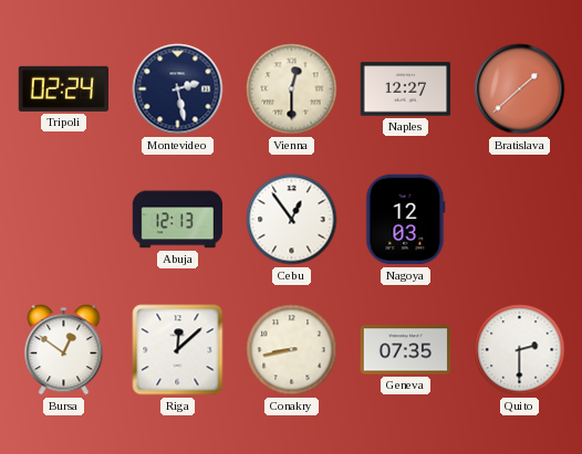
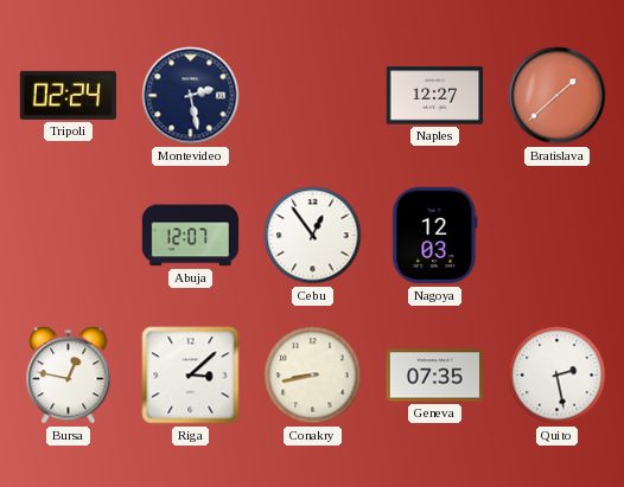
Vienna: 12:30 -> none (292, 89)
Abuja: 12:13 -> 12:07 (191, 236)
Bursa: 12:51 -> 12:47 (69, 376)
Riga: 12:08 -> 3:08 (191, 376)
Quito: 2:30 -> 2:28 (558, 376)
